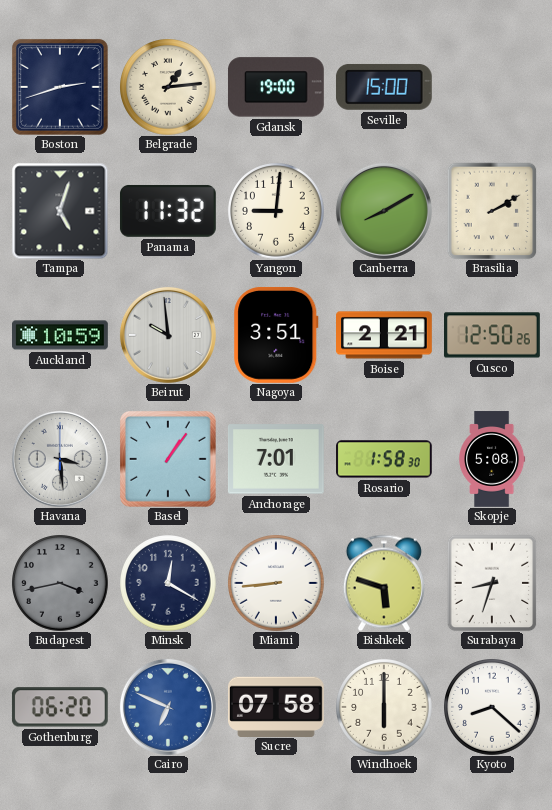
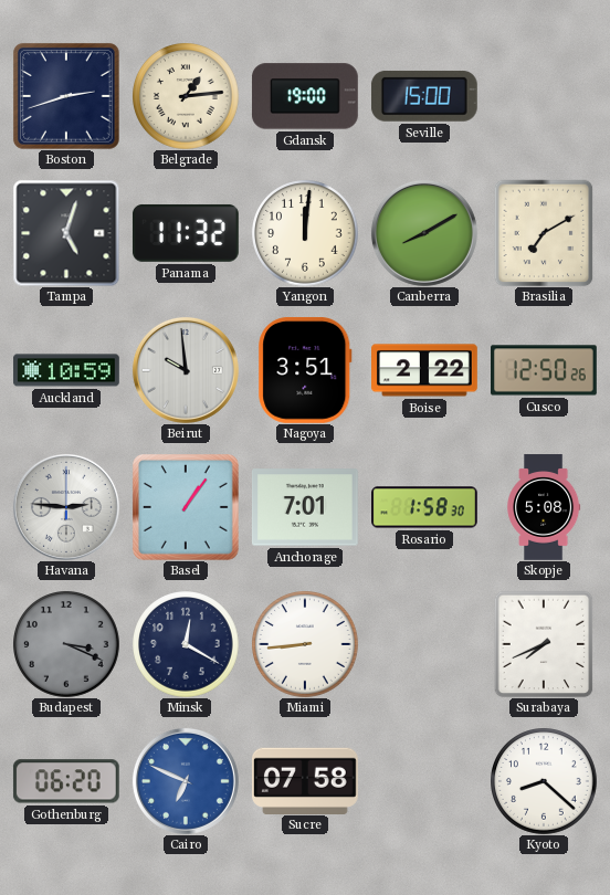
Yangon: 9:01 -> 12:01 (305, 233)
Brasilia: 2:10 -> 7:10 (544, 233)
Boise: 2:21 -> 2:22 (425, 370)
Havana: 3:29 -> 2:46 (66, 507)
Budapest: 3:43 -> 3:19 (66, 644)
Bishkek: 5:48 -> none (384, 583)
Surabaya: 8:33 -> 7:41 (544, 644)
Windhoek: 6:00 -> none (384, 707)
